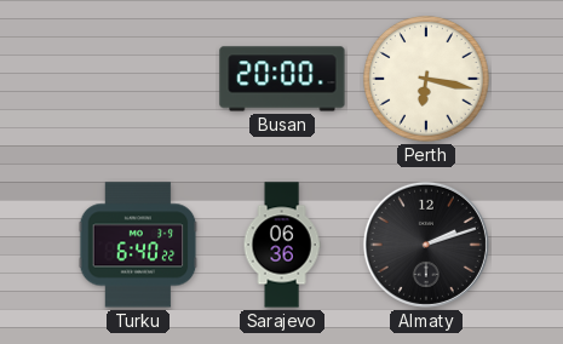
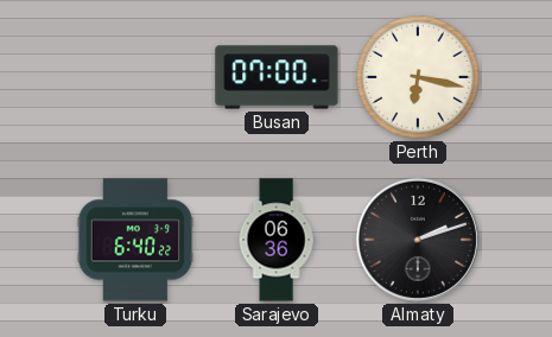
Busan: 20:00 -> 07:00 (277, 77)
